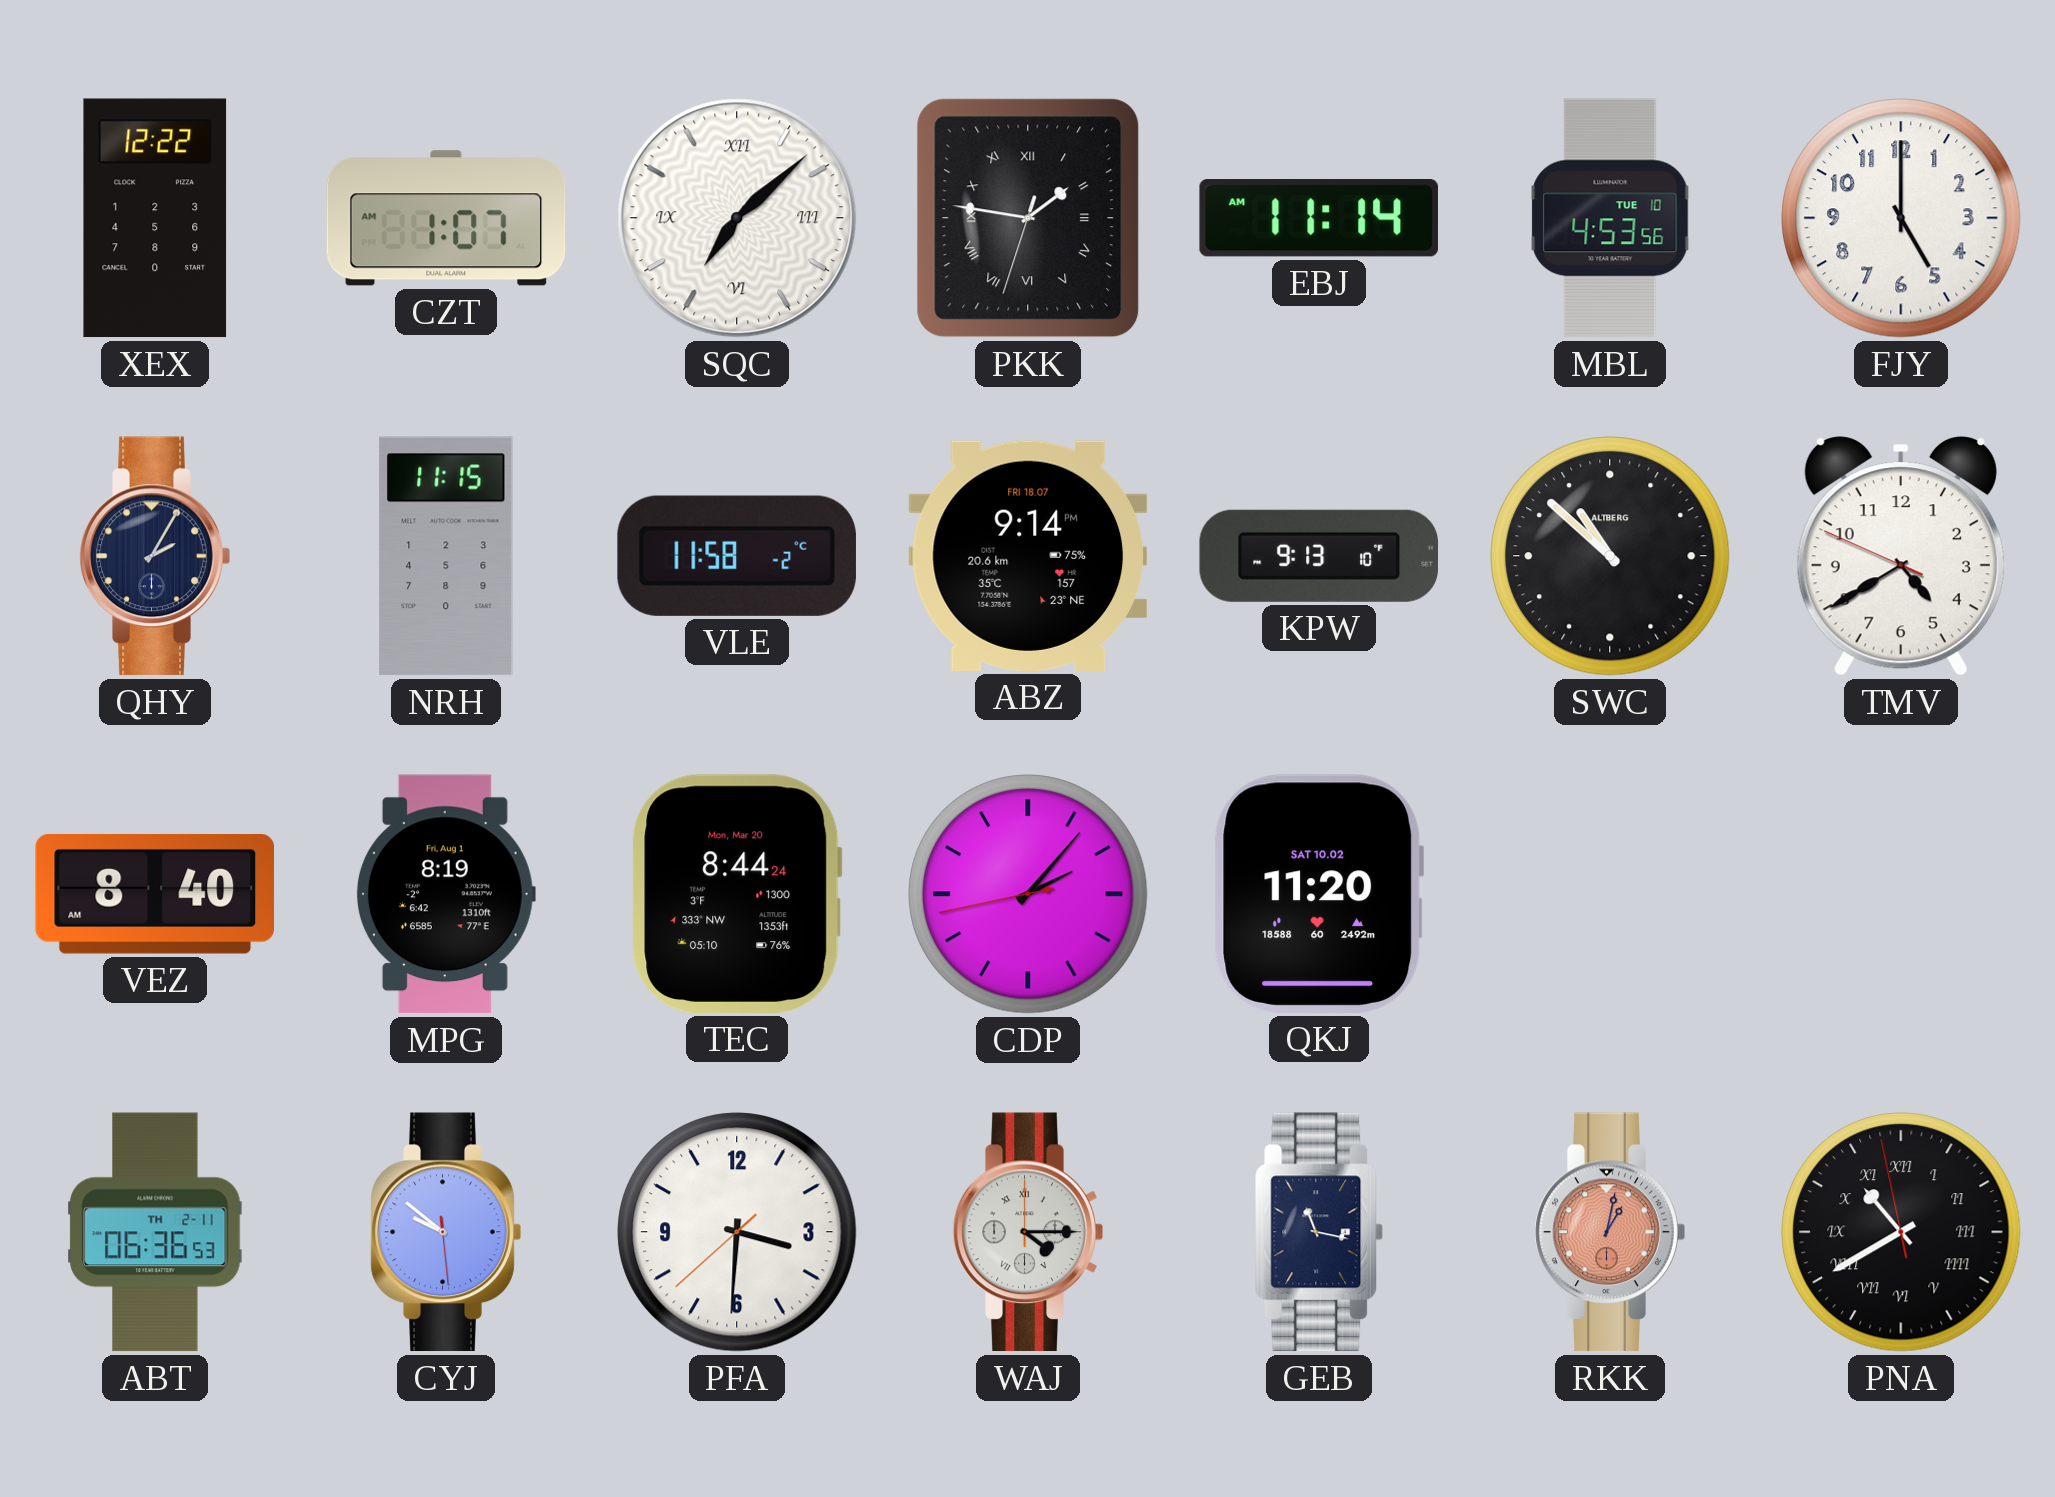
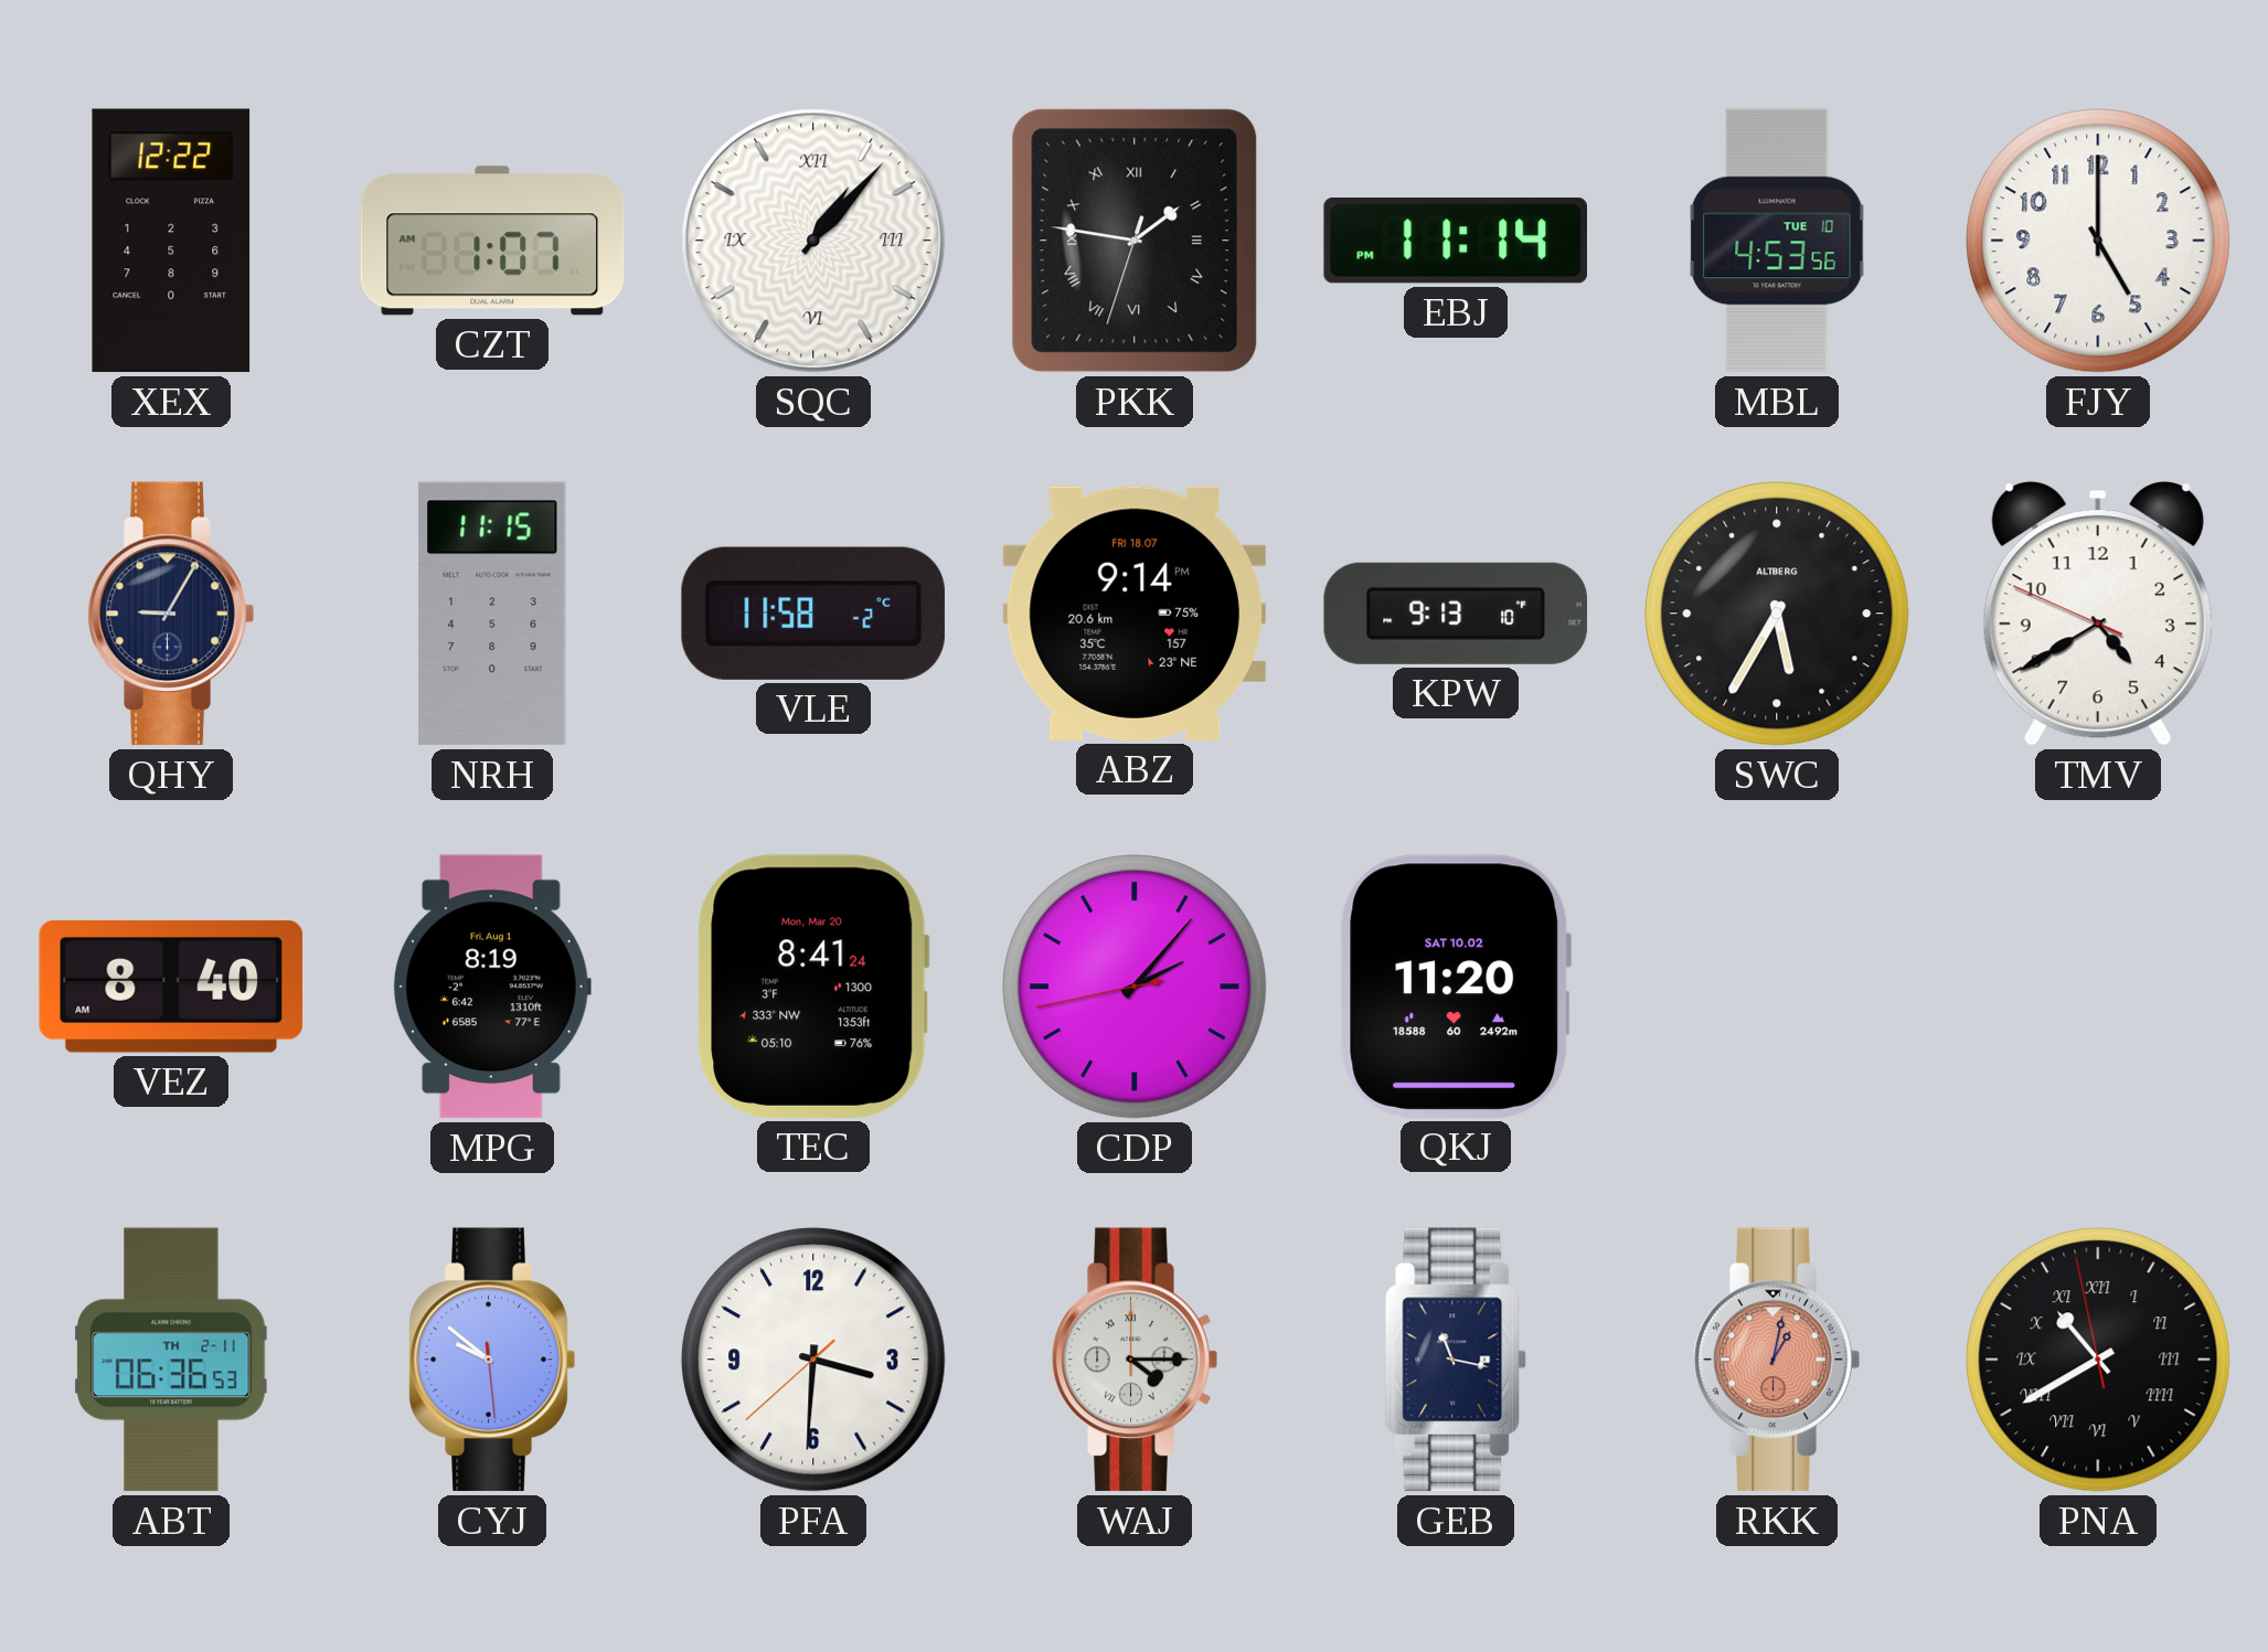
SQC: 7:08 -> 1:07 (813, 241)
EBJ: 11:14 AM -> 11:14 PM (1456, 241)
QHY: 2:05 -> 9:05 (171, 614)
SWC: 10:52 -> 5:35 (1777, 614)
TEC: 8:44 -> 8:41 (813, 987)
